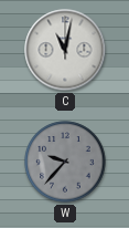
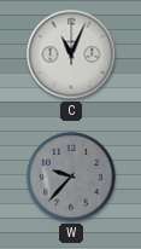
C: 11:02 -> 11:04 (71, 54)
